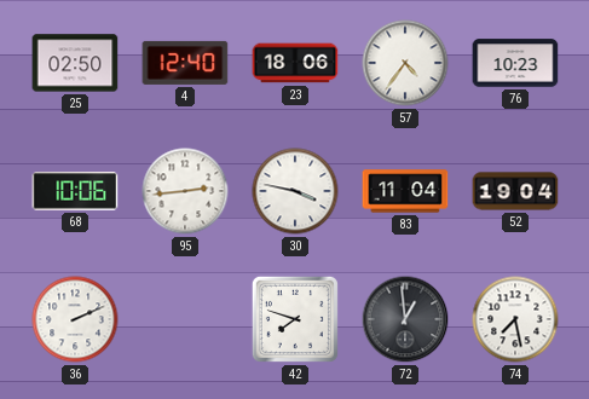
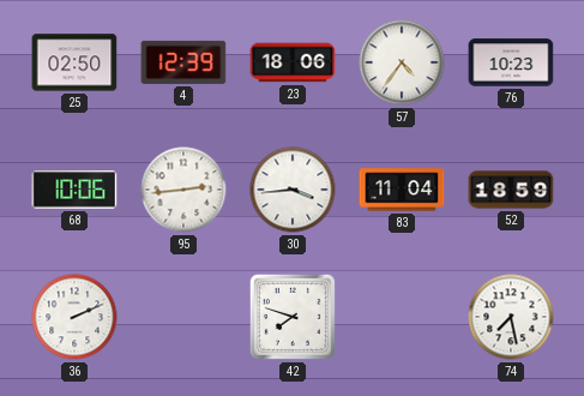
4: 12:40 -> 12:39 (183, 62)
30: 3:47 -> 3:44 (293, 190)
52: 19:04 -> 18:59 (511, 190)
72: 12:59 -> none (405, 319)
